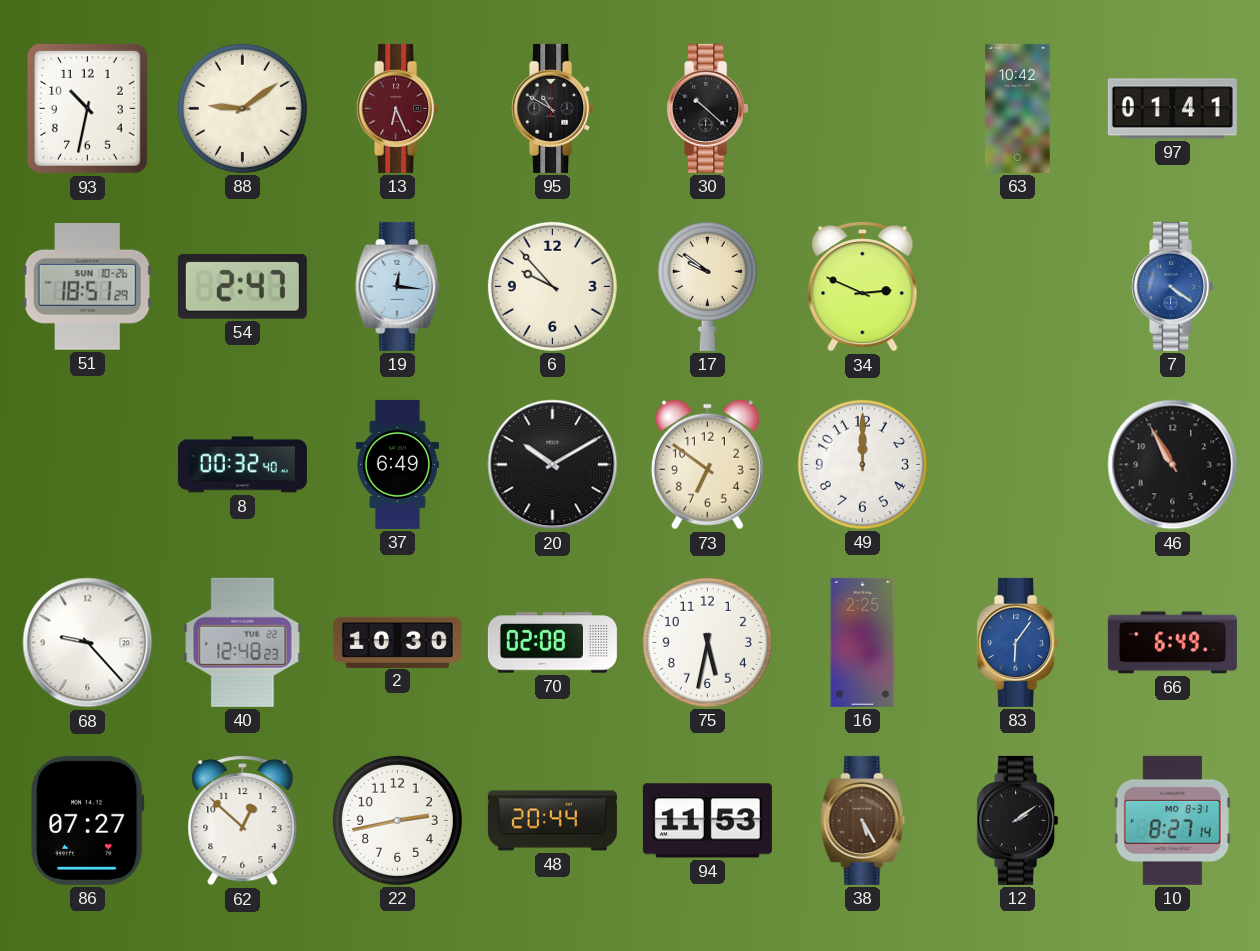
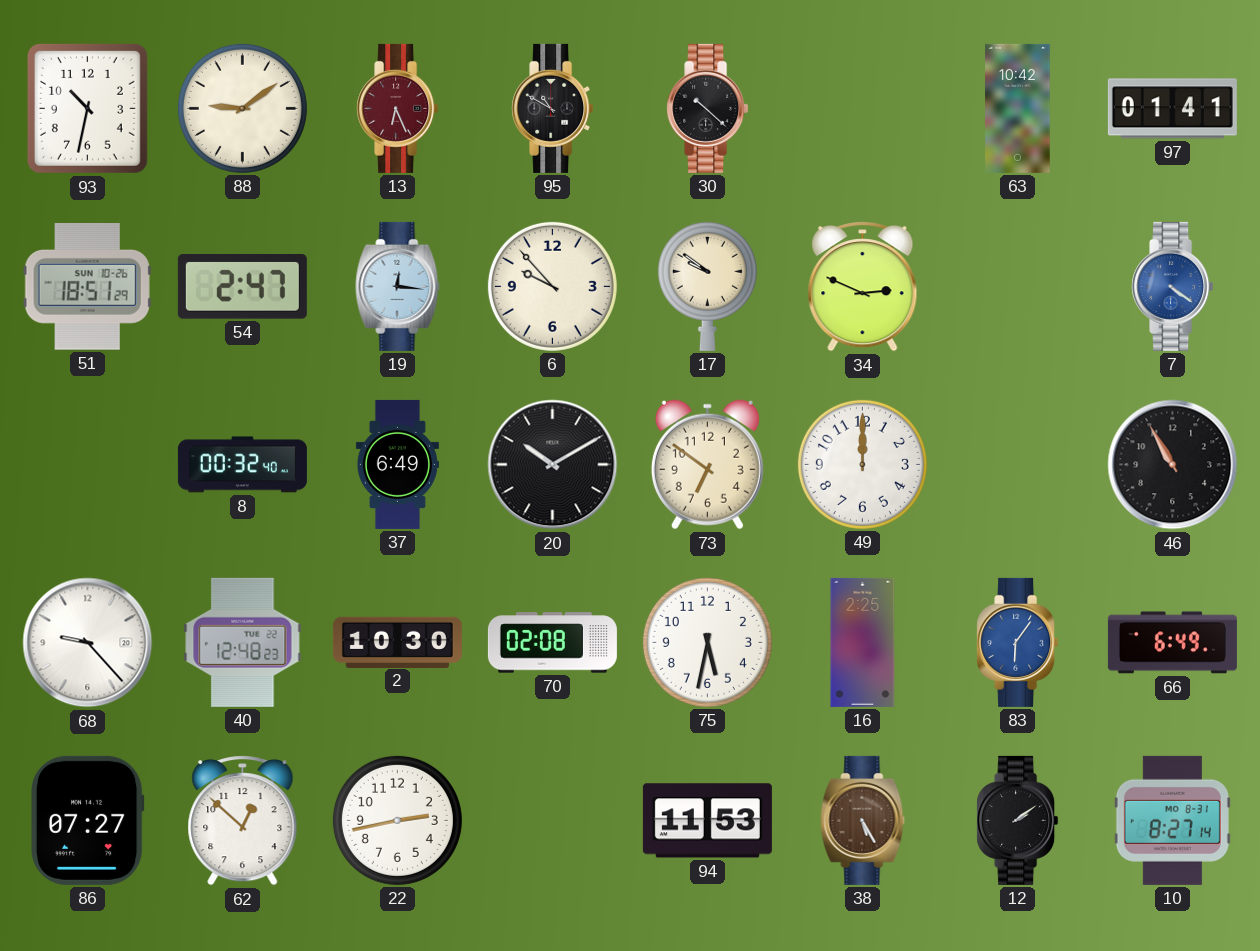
48: 20:44 -> none (552, 821)
